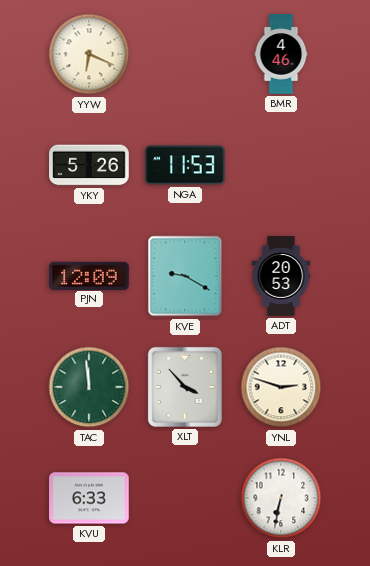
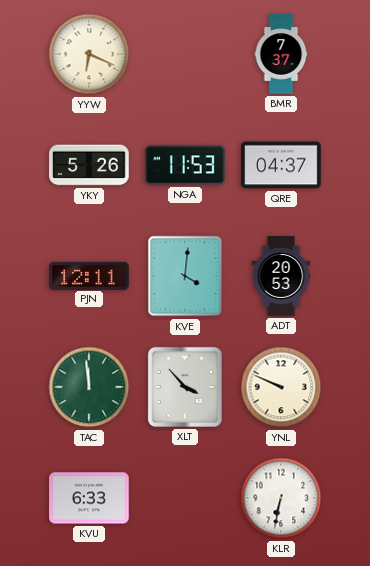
BMR: 4:46 -> 7:37 (281, 54)
QRE: none -> 04:37 (281, 165)
PJN: 12:09 -> 12:11 (89, 275)
KVE: 9:20 -> 4:01 (185, 276)
YNL: 2:48 -> 9:49 (281, 387)
